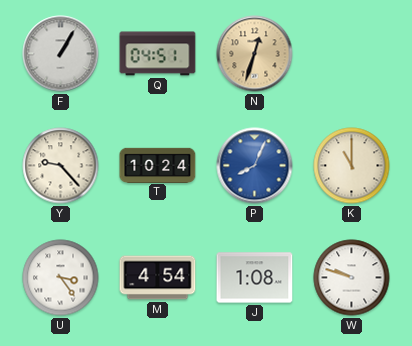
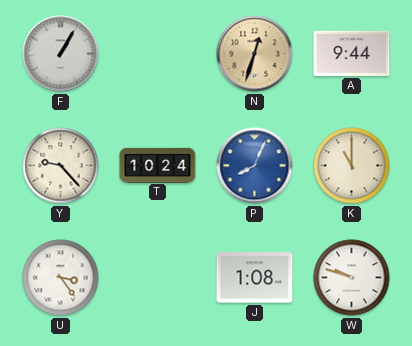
Q: 04:51 -> none (158, 54)
A: none -> 9:44 (352, 53)
M: 4:54 -> none (158, 278)
